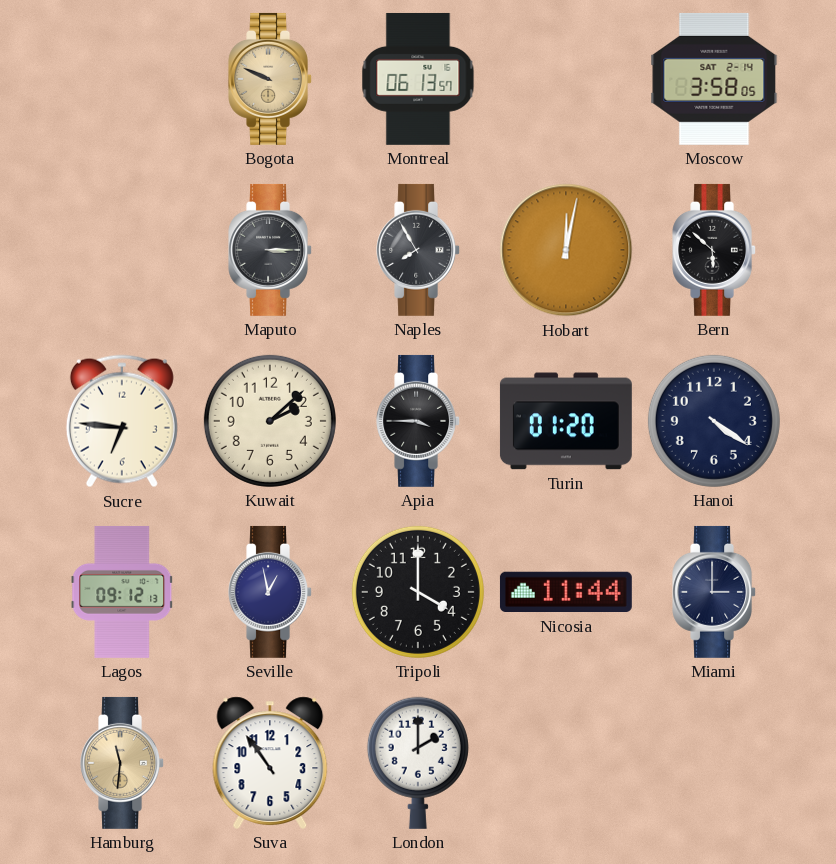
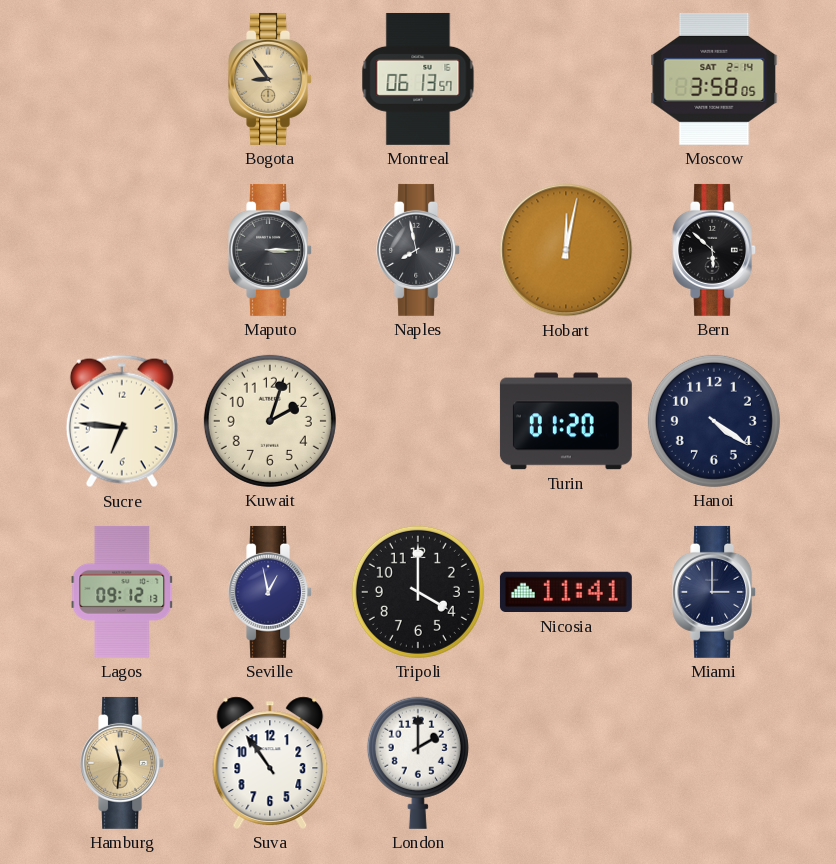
Bogota: 9:49 -> 8:54 (271, 79)
Naples: 7:55 -> 7:58 (419, 250)
Kuwait: 2:08 -> 2:03 (270, 421)
Apia: 3:45 -> none (419, 421)
Nicosia: 11:44 -> 11:41 (566, 592)
